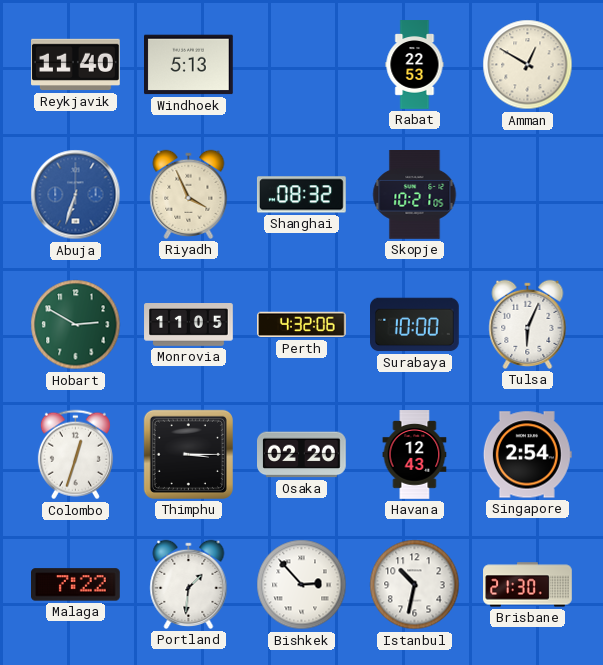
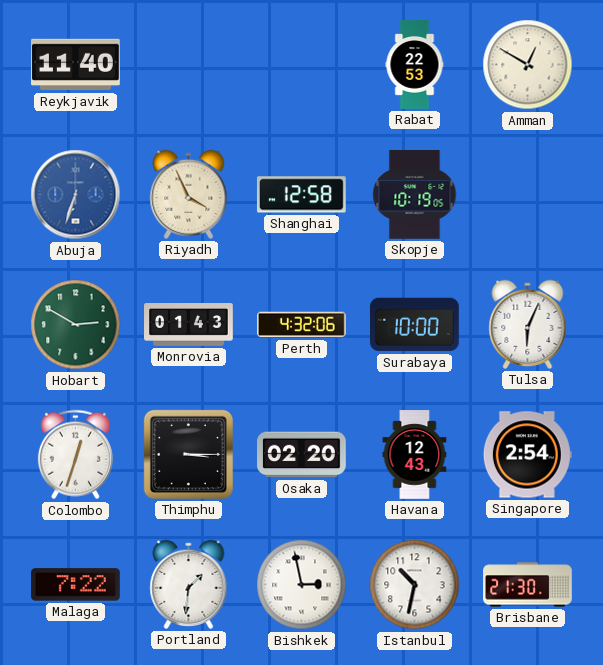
Windhoek: 5:13 -> none (189, 65)
Shanghai: 08:32 -> 12:58 (301, 195)
Skopje: 10:21 -> 10:19 (415, 195)
Monrovia: 11:05 -> 01:43 (189, 325)
Bishkek: 2:53 -> 2:58 (302, 585)
